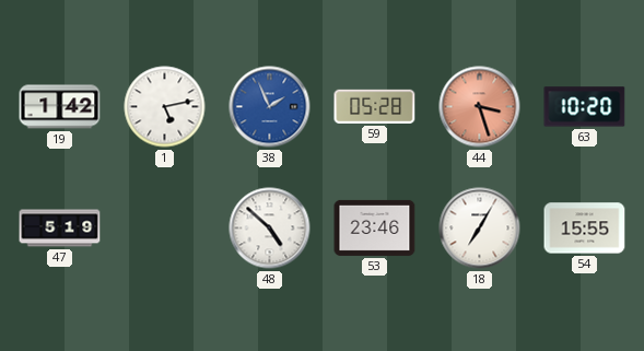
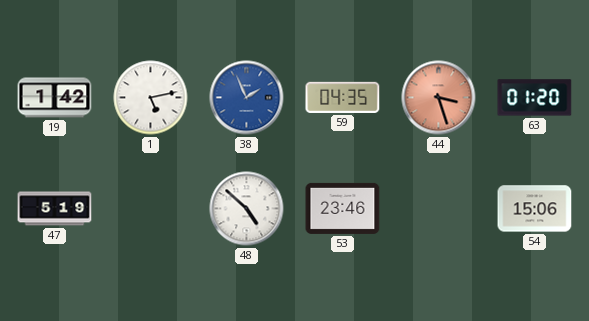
59: 05:28 -> 04:35 (343, 97)
63: 10:20 -> 01:20 (535, 98)
18: 7:05 -> none (480, 229)
54: 15:55 -> 15:06 (535, 209)
